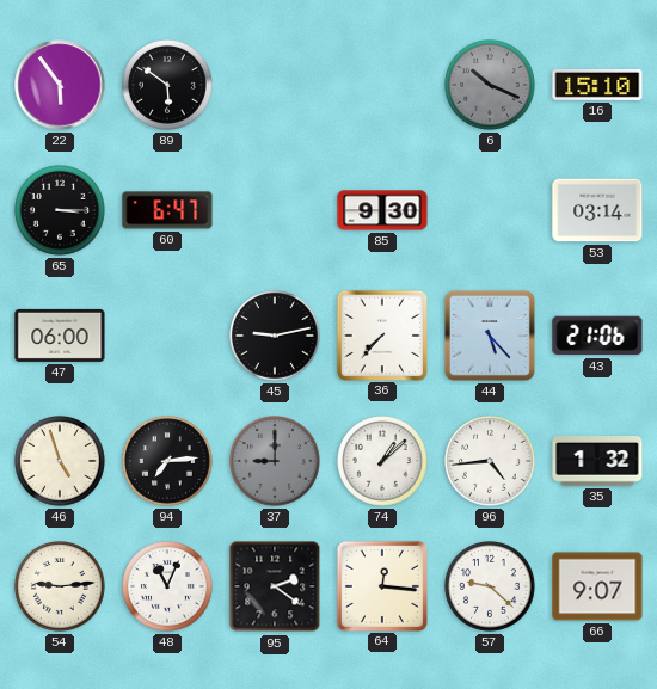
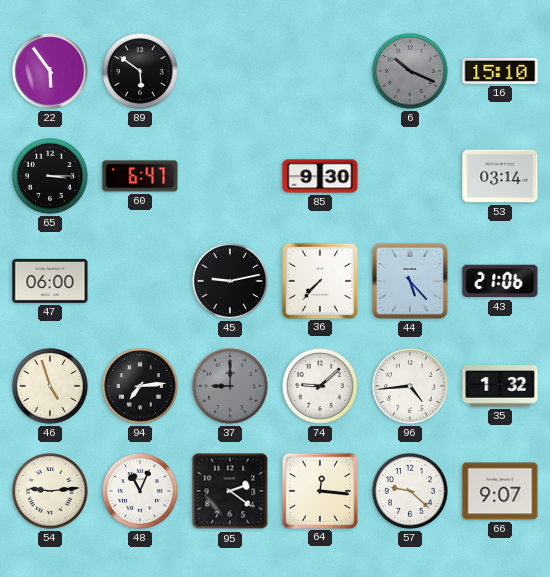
74: 1:08 -> 9:08 (321, 387)
